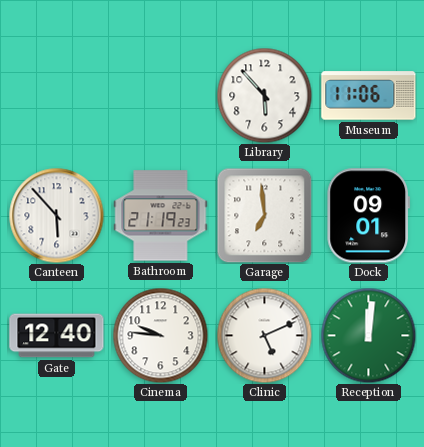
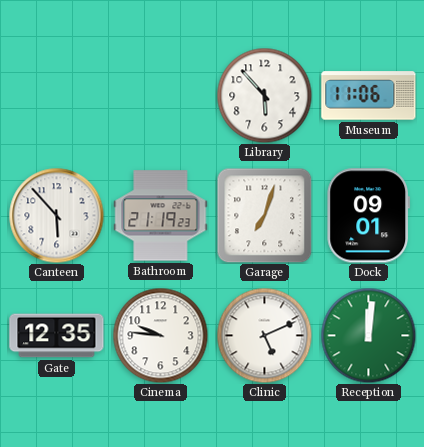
Garage: 6:59 -> 7:03 (264, 215)
Gate: 12:40 -> 12:35 (57, 336)
